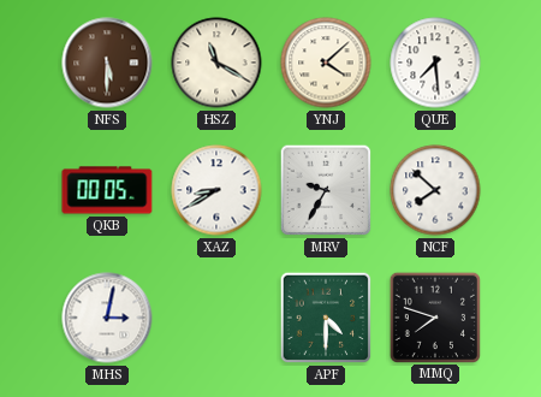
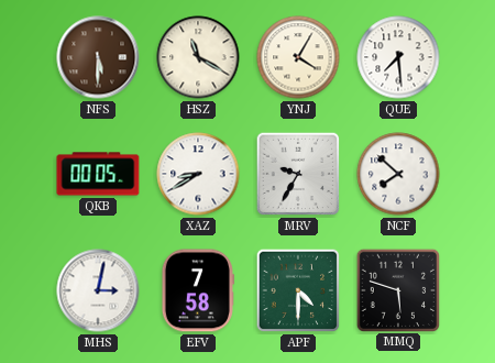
YNJ: 4:08 -> 4:05 (298, 57)
EFV: none -> 7:58 (197, 290)
MMQ: 7:48 -> 5:48 (397, 289)
